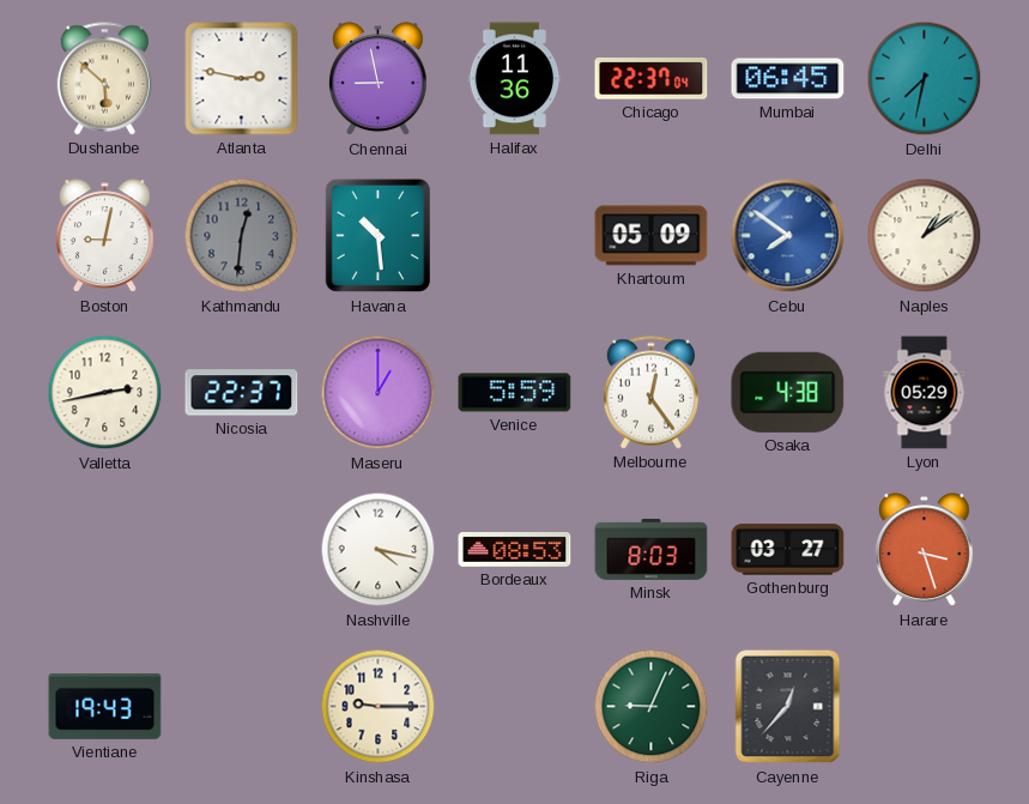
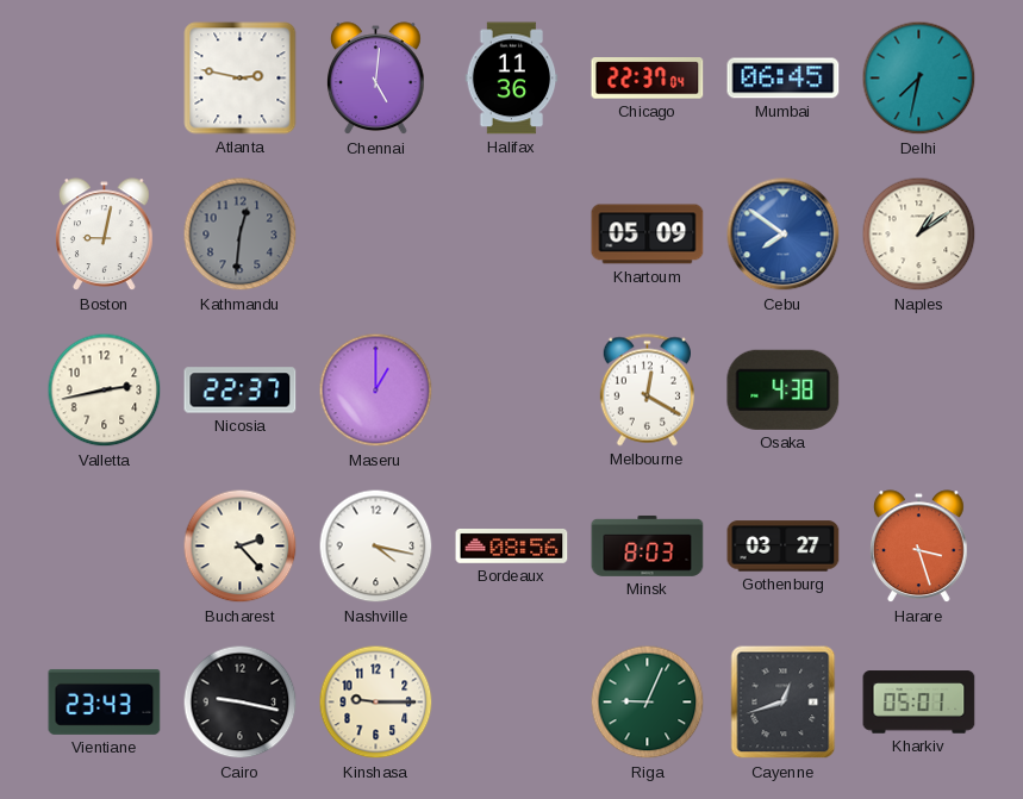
Dushanbe: 5:52 -> none (104, 79)
Chennai: 8:58 -> 5:01 (376, 79)
Havana: 10:29 -> none (377, 236)
Venice: 5:59 -> none (515, 393)
Melbourne: 12:24 -> 12:20 (647, 391)
Lyon: 05:29 -> none (925, 393)
Bucharest: none -> 2:23 (241, 547)
Bordeaux: 08:53 -> 08:56 (512, 547)
Vientiane: 19:43 -> 23:43 (105, 701)
Cairo: none -> 9:17 (241, 703)
Cayenne: 12:37 -> 12:42 (784, 703)
Kharkiv: none -> 05:01 (919, 703)
